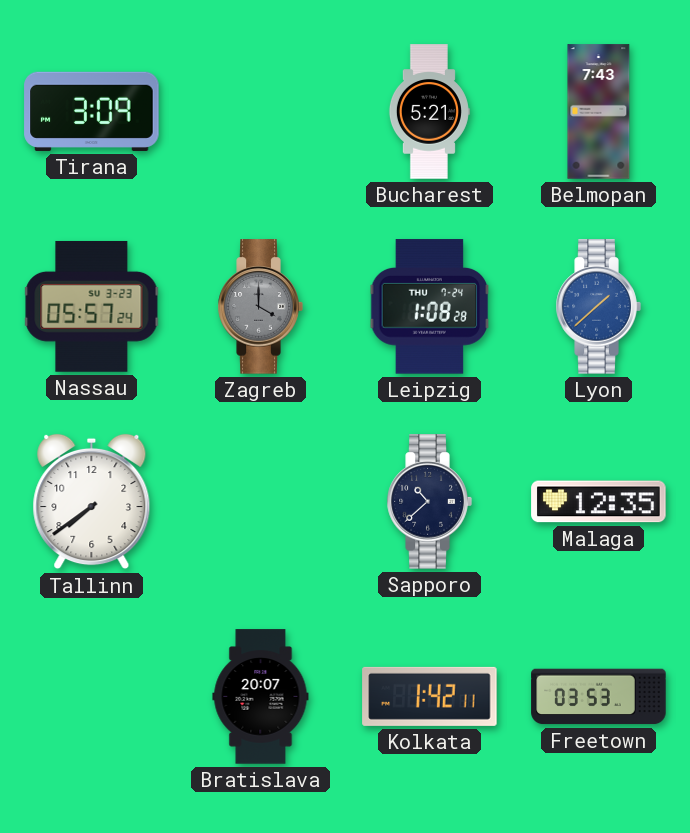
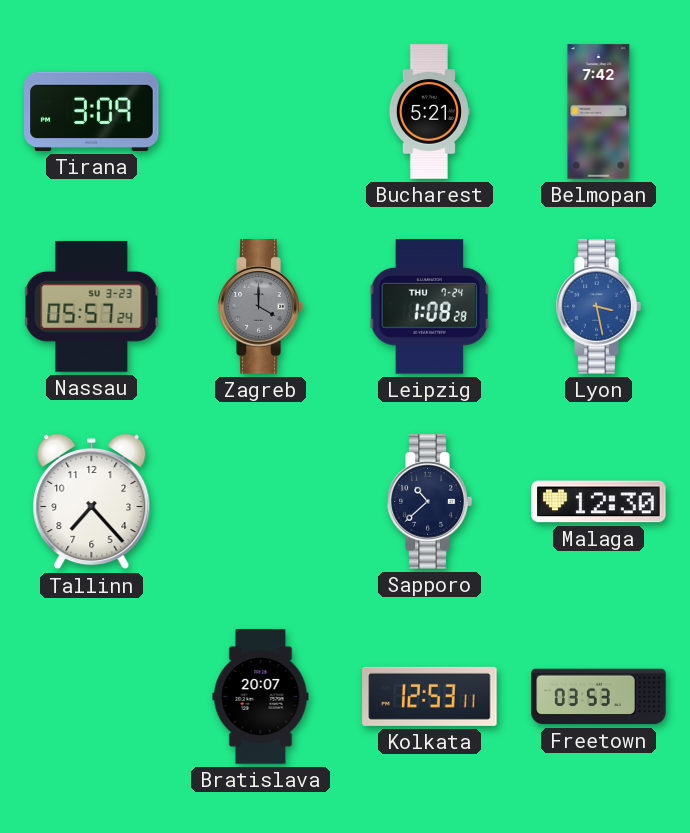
Belmopan: 7:43 -> 7:42 (599, 112)
Lyon: 1:38 -> 3:28 (598, 307)
Tallinn: 7:39 -> 7:23 (92, 502)
Malaga: 12:35 -> 12:30 (599, 502)
Kolkata: 1:42 -> 12:53 (430, 696)
